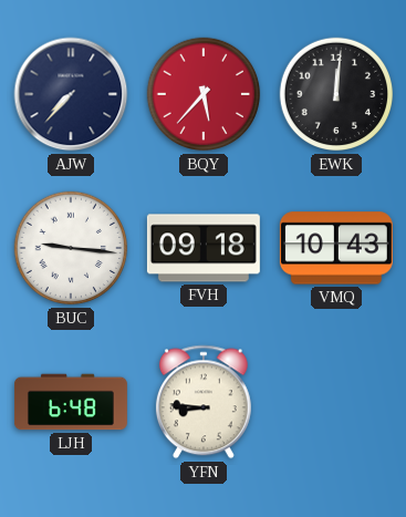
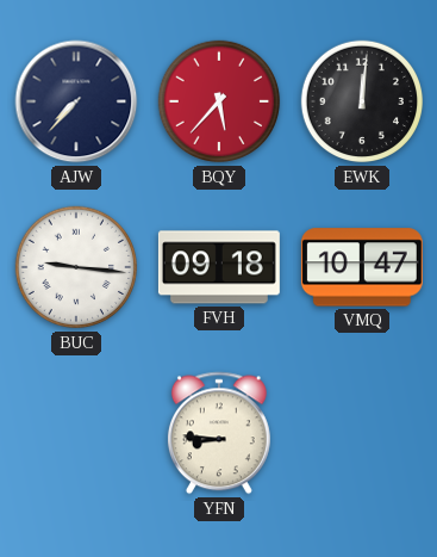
VMQ: 10:43 -> 10:47 (362, 267)
LJH: 6:48 -> none (71, 402)
